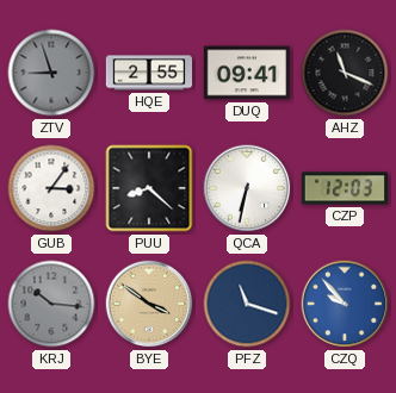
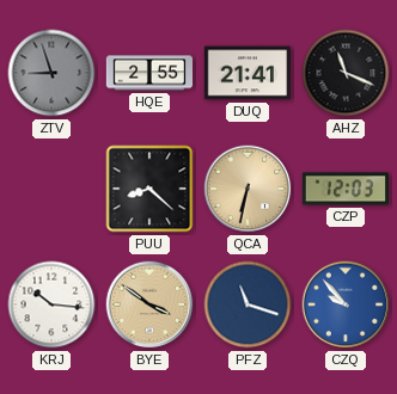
DUQ: 09:41 -> 21:41 (246, 73)
GUB: 3:06 -> none (51, 188)
QCA dial: white -> champagne (248, 189)
KRJ dial: grey -> white (51, 304)
